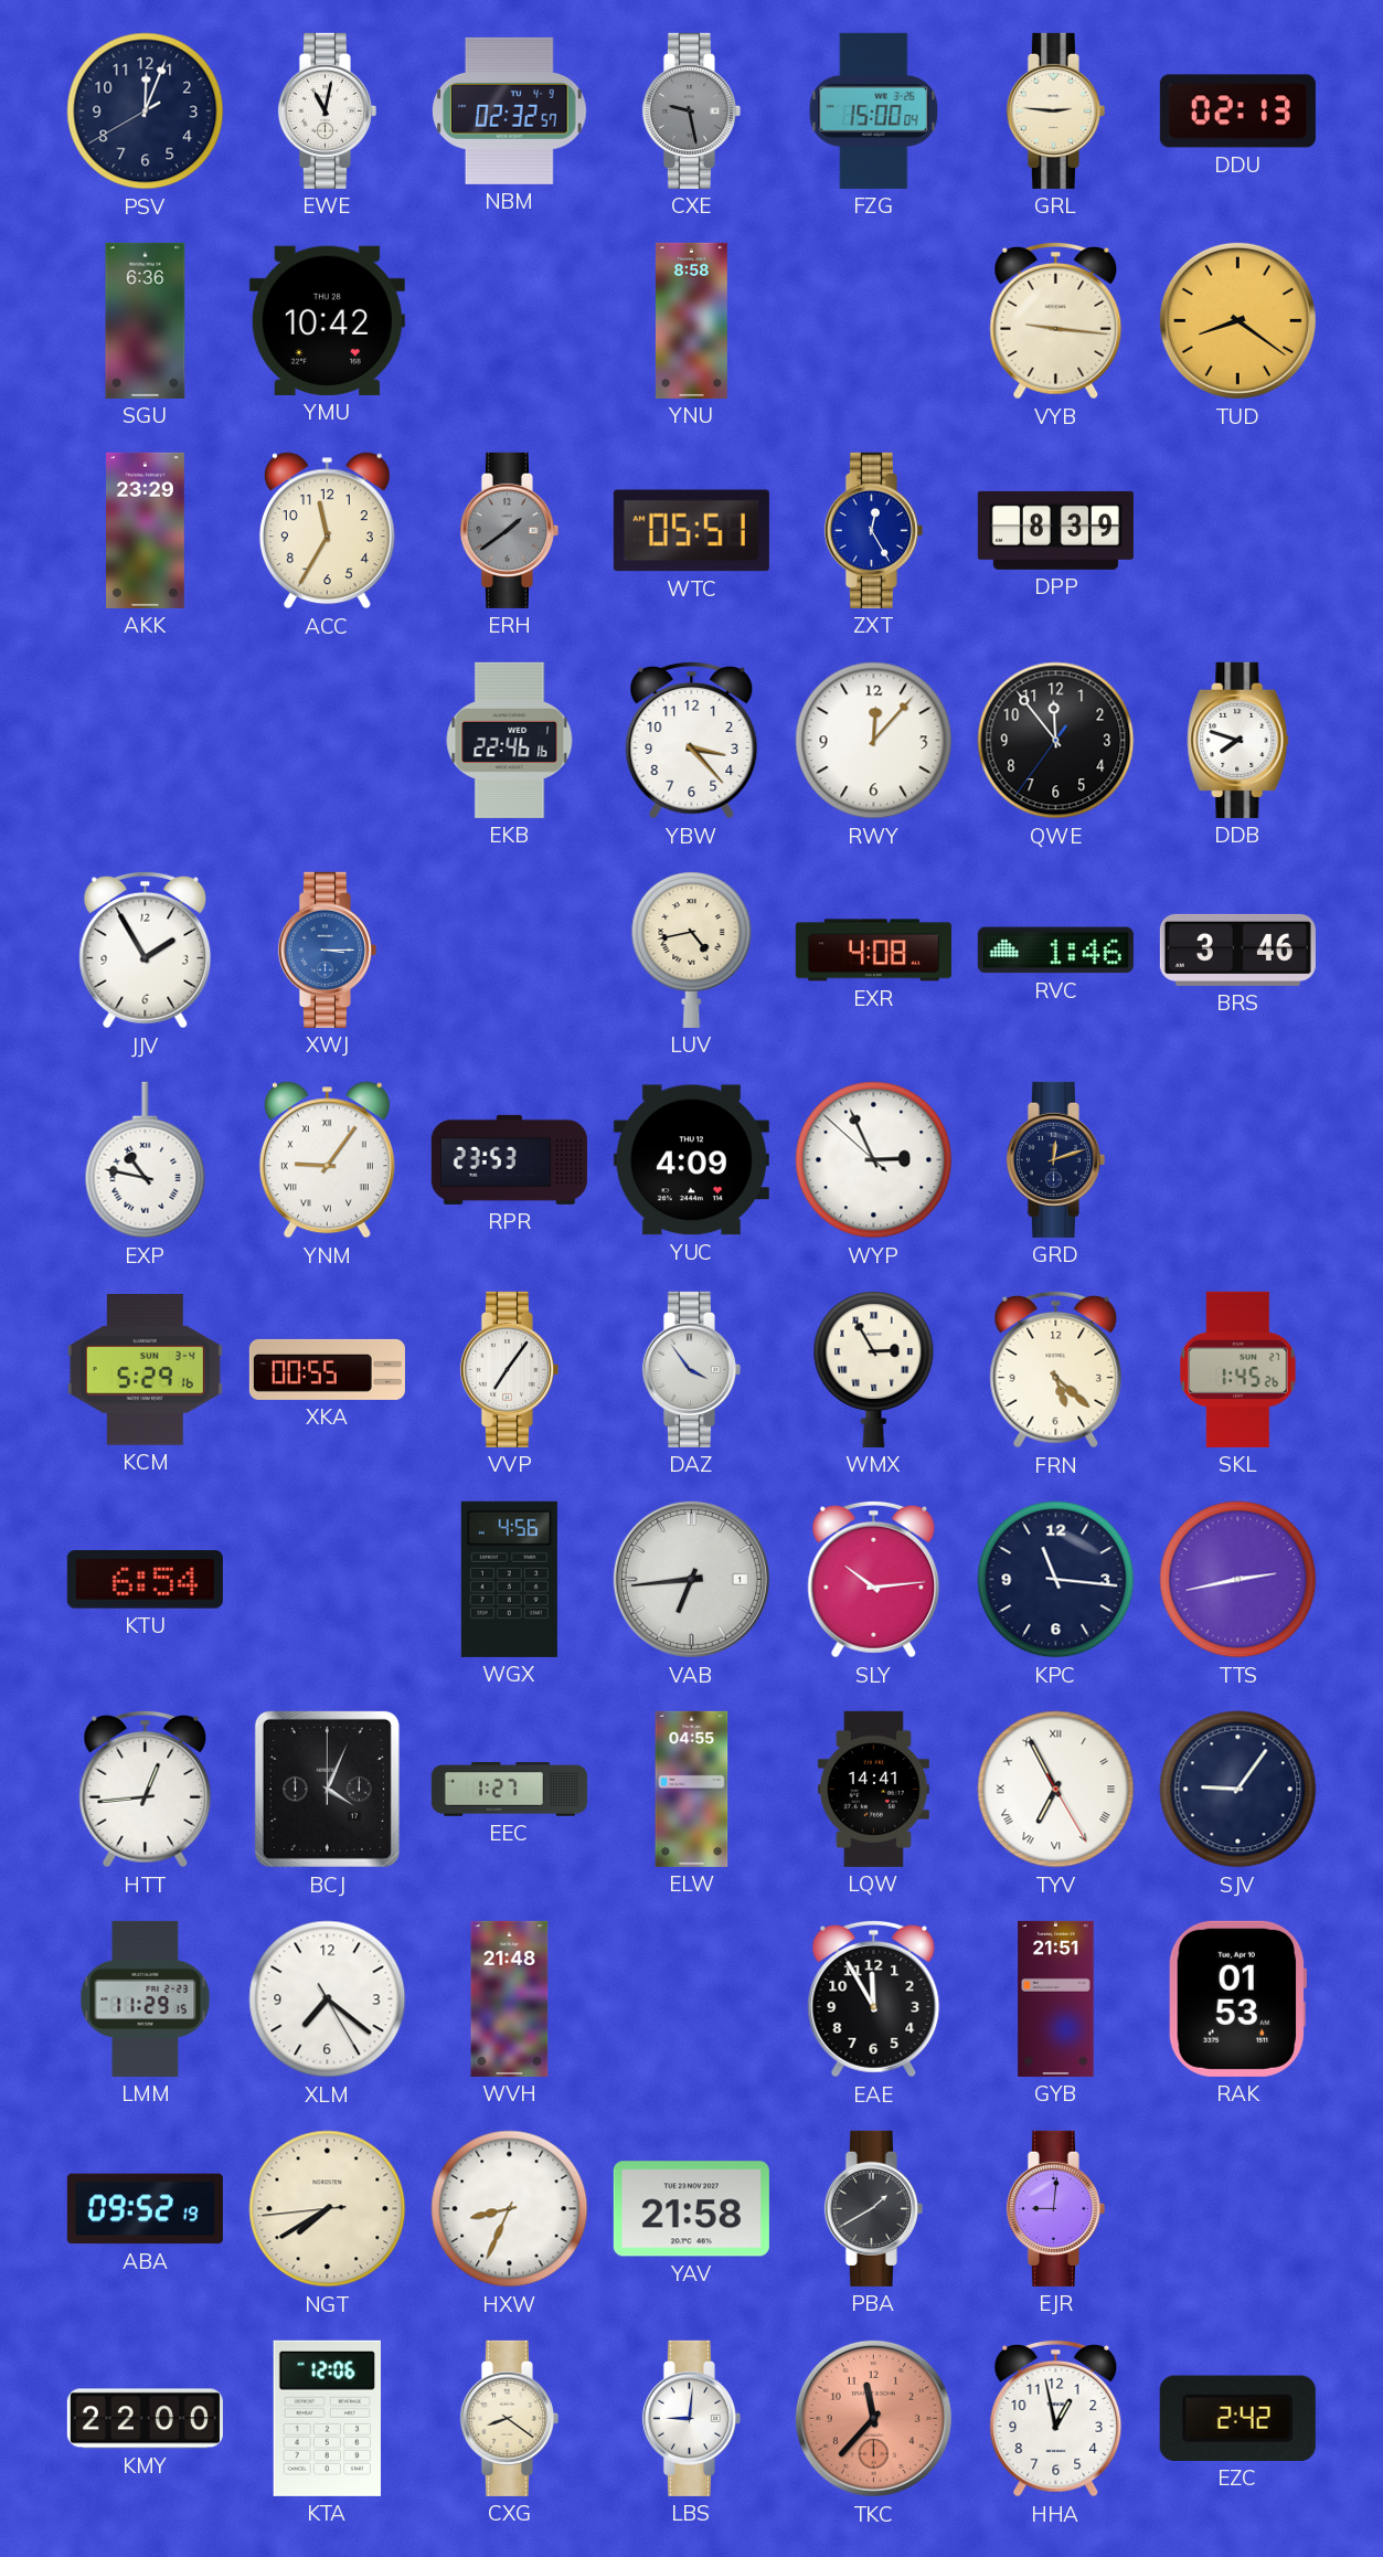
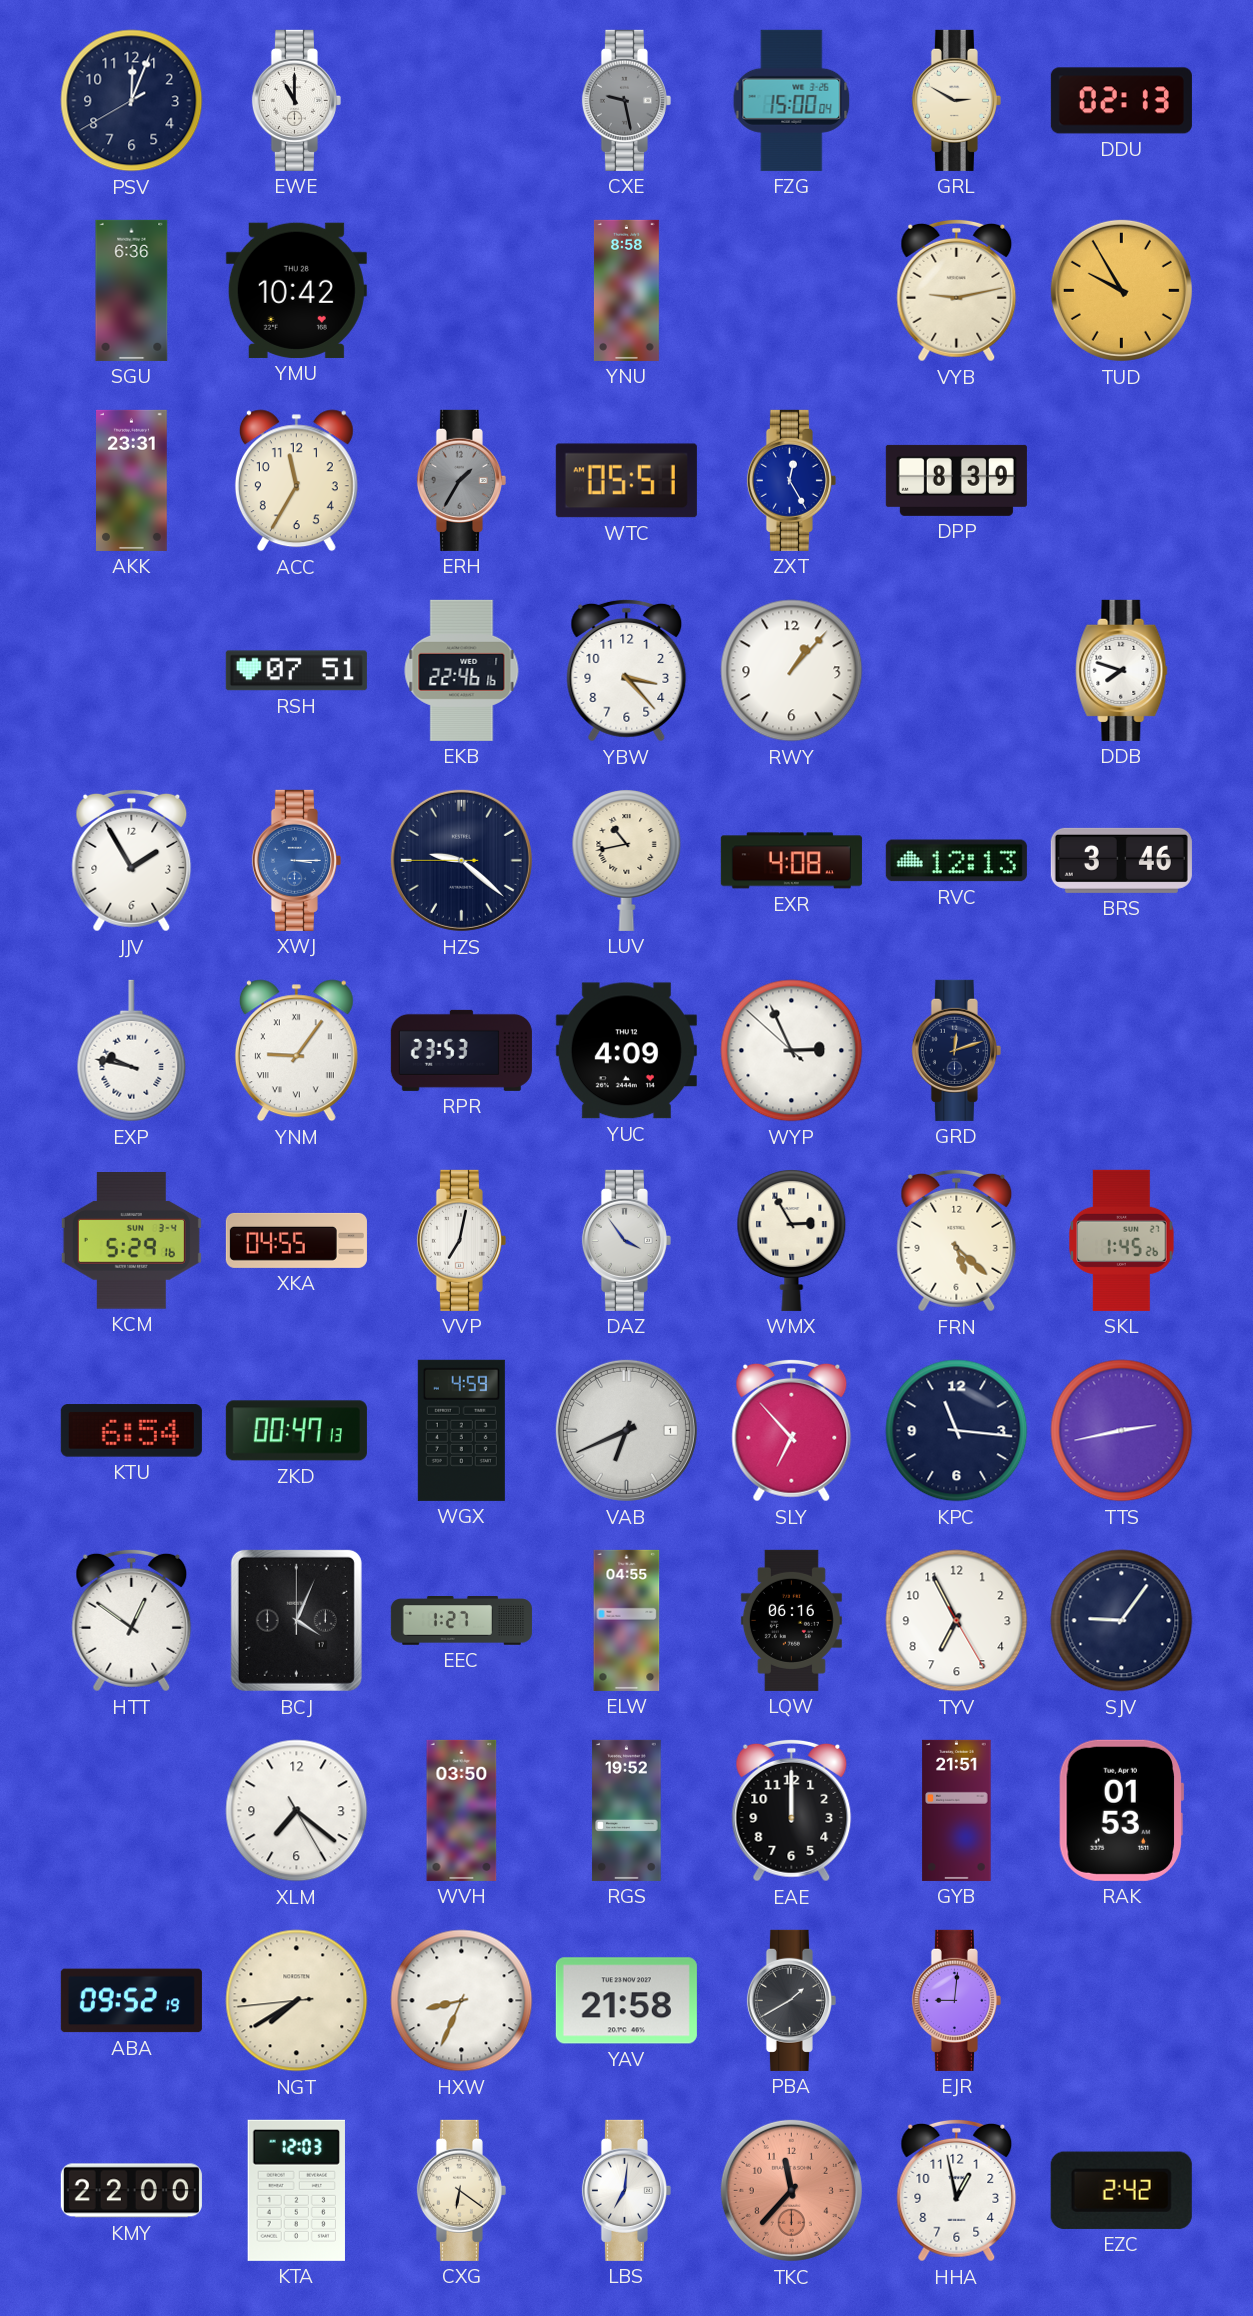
EWE: 11:02 -> 11:00 (296, 100)
NBM: 02:32 -> none (510, 110)
GRL: 2:46 -> 2:50 (956, 100)
VYB: 9:16 -> 9:13 (957, 290)
TUD: 8:21 -> 9:55 (1121, 290)
AKK: 23:29 -> 23:31 (132, 480)
ERH: 1:39 -> 1:35 (461, 480)
RSH: none -> 07:51 (296, 671)
RWY: 12:07 -> 1:07 (792, 671)
QWE: 11:53 -> none (1056, 741)
HZS: none -> 9:21 (461, 860)
LUV: 4:43 -> 10:43 (627, 860)
RVC: 1:46 -> 12:13 (956, 861)
EXP: 10:47 -> 9:47 (132, 1051)
XKA: 00:55 -> 04:55 (296, 1240)
VVP: 7:06 -> 7:02 (461, 1240)
ZKD: none -> 00:47 (296, 1431)
WGX: 4:56 -> 4:59 (461, 1430)
VAB: 6:44 -> 6:41 (626, 1430)
SLY: 10:14 -> 6:53 (792, 1430)
HTT: 12:44 -> 12:51 (132, 1620)
LQW: 14:41 -> 06:16 (791, 1620)
TYV numerals: Roman -> Arabic (957, 1621)
LMM: 11:29 -> none (146, 1998)
WVH: 21:48 -> 03:50 (462, 1810)
RGS: none -> 19:52 (627, 1810)
EAE: 11:55 -> 12:00 (792, 1810)
KTA: 12:06 -> 12:03 (296, 2190)
CXG: 8:21 -> 6:21 (461, 2190)
LBS: 9:01 -> 7:01 (626, 2190)
